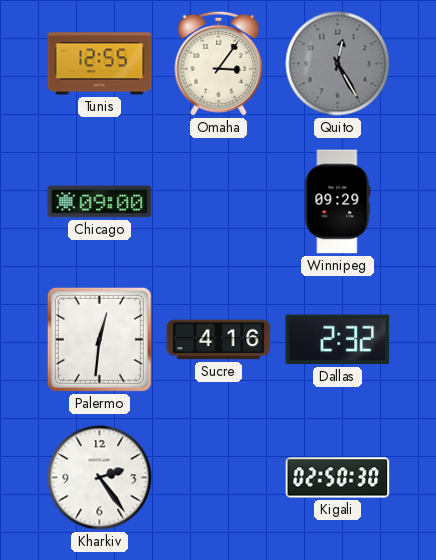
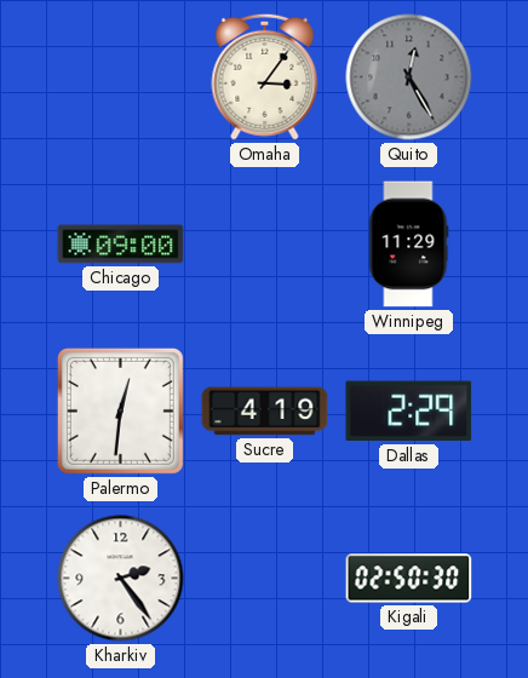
Tunis: 12:55 -> none (100, 64)
Winnipeg: 09:29 -> 11:29 (409, 245)
Sucre: 4:16 -> 4:19 (265, 412)
Dallas: 2:32 -> 2:29 (409, 412)
